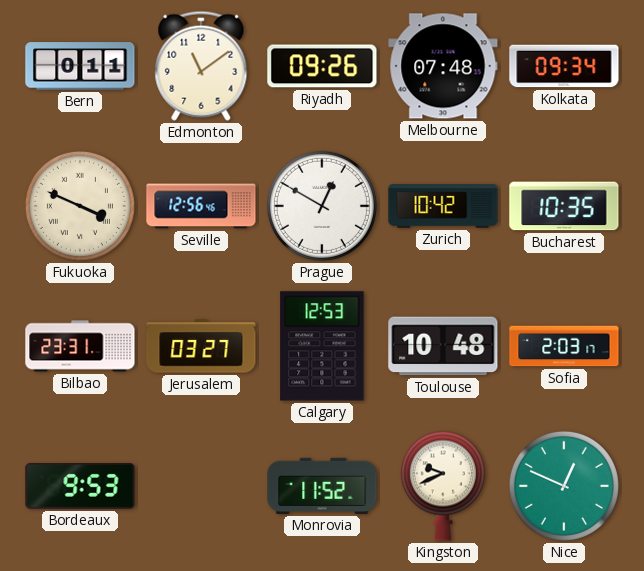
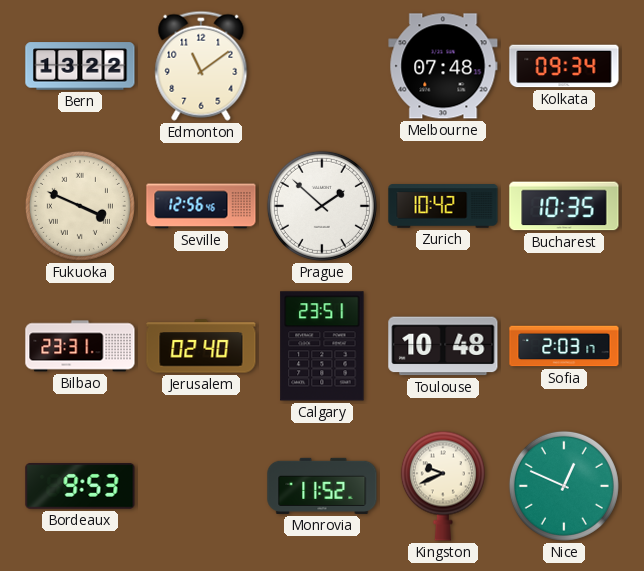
Bern: 0:11 -> 13:22 (80, 66)
Riyadh: 09:26 -> none (322, 66)
Prague: 12:50 -> 1:52 (322, 206)
Jerusalem: 03:27 -> 02:40 (201, 346)
Calgary: 12:53 -> 23:51 (322, 346)
